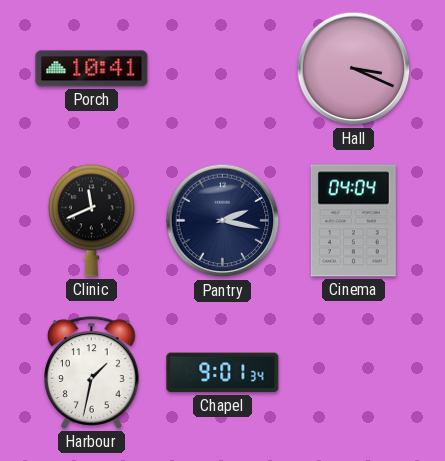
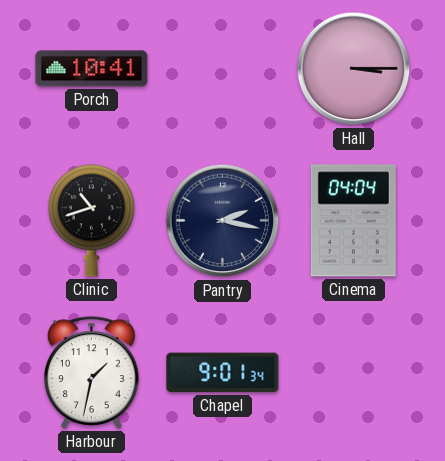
Hall: 3:19 -> 3:15 (354, 69)
Clinic: 11:41 -> 10:42 (91, 220)
